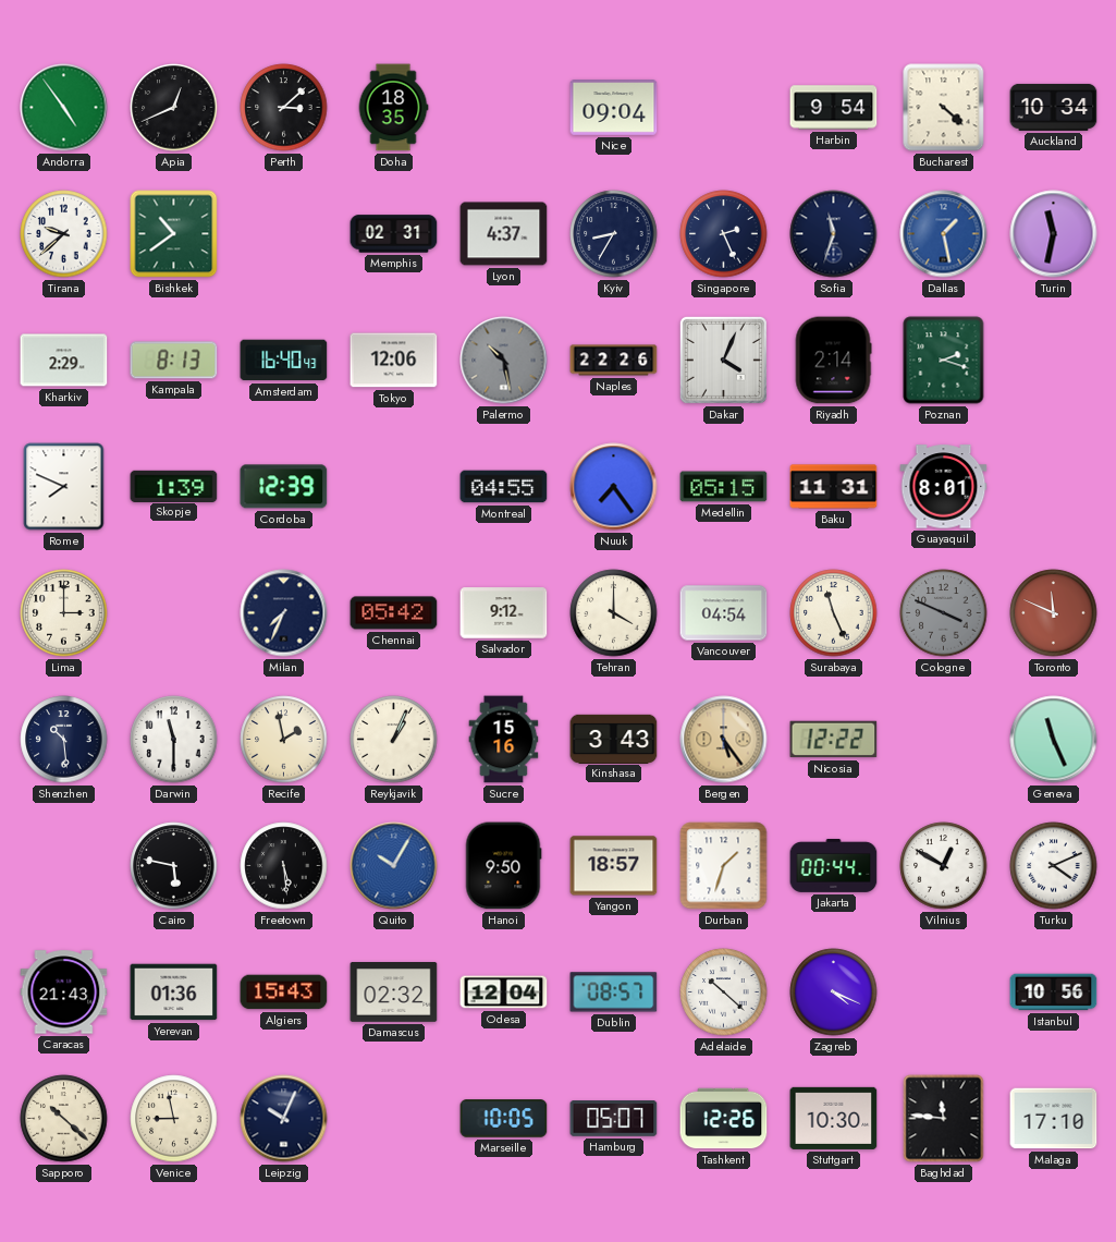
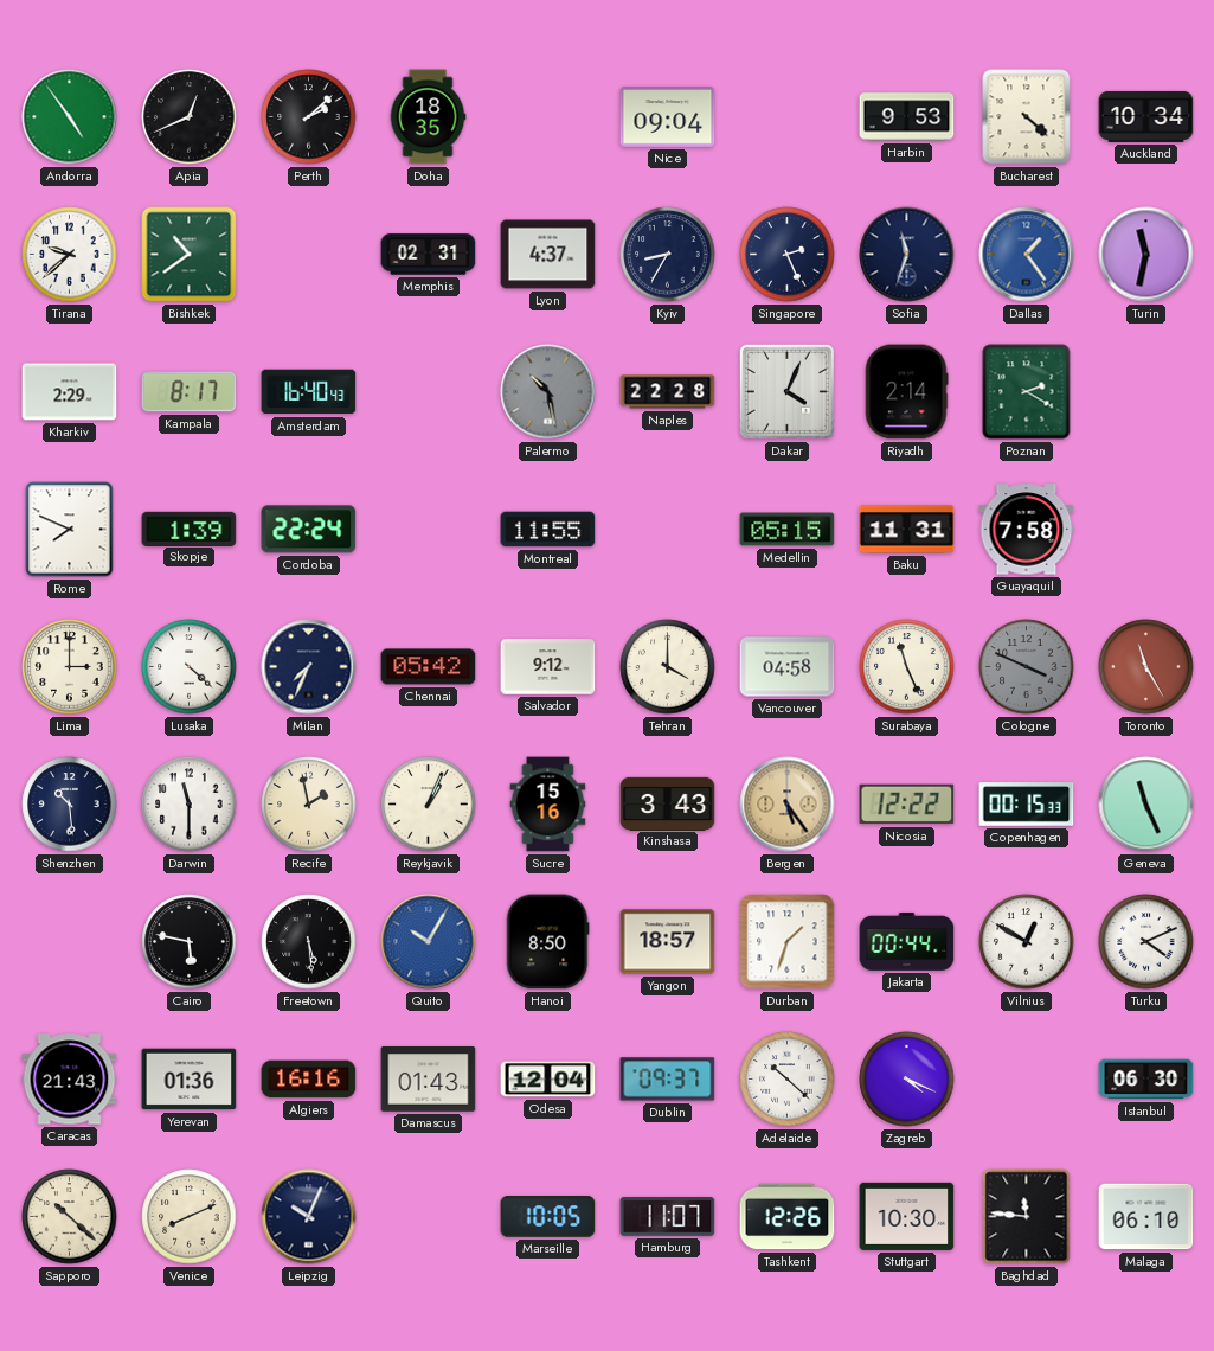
Perth: 3:08 -> 2:08 (309, 117)
Harbin: 9:54 -> 9:53 (907, 117)
Dallas: 1:28 -> 1:24 (1027, 255)
Kampala: 8:13 -> 8:17 (190, 392)
Tokyo: 12:06 -> none (394, 361)
Naples: 22:26 -> 22:28 (668, 392)
Poznan: 2:18 -> 2:20 (1027, 392)
Cordoba: 12:39 -> 22:24 (309, 530)
Montreal: 04:55 -> 11:55 (548, 530)
Nuuk: 7:24 -> none (614, 487)
Guayaquil: 8:01 -> 7:58 (1027, 530)
Lusaka: none -> 4:22 (190, 667)
Vancouver: 04:54 -> 04:58 (788, 667)
Toronto: 11:49 -> 11:25 (1146, 667)
Copenhagen: none -> 00:15 (1027, 805)
Hanoi: 9:50 -> 8:50 (547, 942)
Algiers: 15:43 -> 16:16 (309, 1080)
Damascus: 02:32 -> 01:43 (429, 1080)
Dublin: 08:57 -> 09:37 (668, 1080)
Istanbul: 10:56 -> 06:30 (1146, 1080)
Venice: 8:58 -> 8:11 (190, 1217)
Hamburg: 05:07 -> 11:07 (668, 1217)
Malaga: 17:10 -> 06:10 (1146, 1217)
